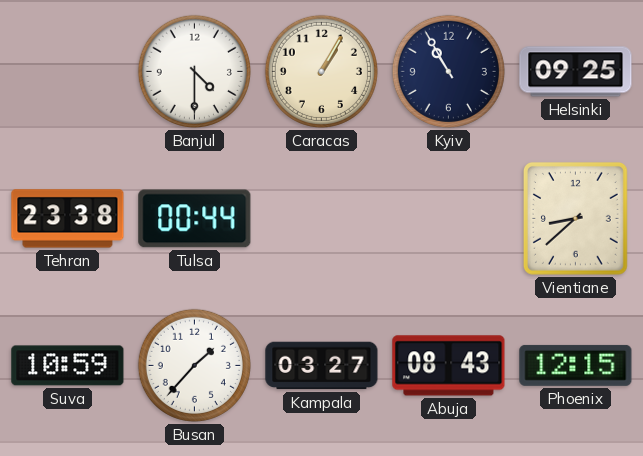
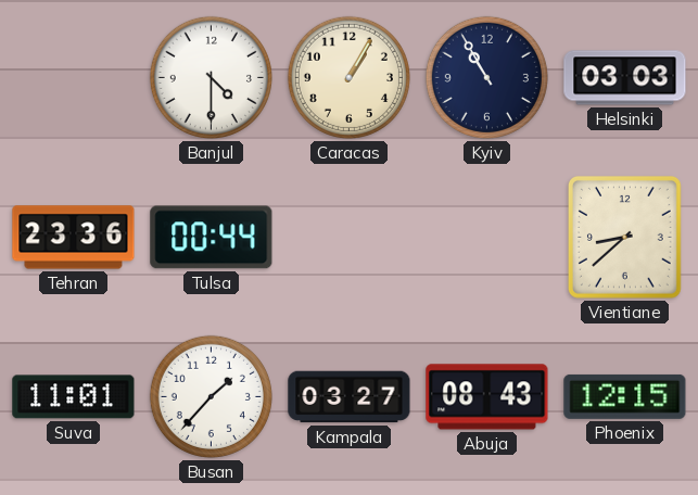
Helsinki: 09:25 -> 03:03 (625, 78)
Tehran: 23:38 -> 23:36 (74, 238)
Suva: 10:59 -> 11:01 (74, 397)
